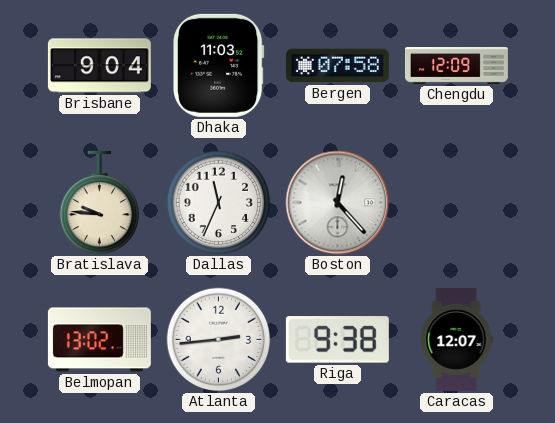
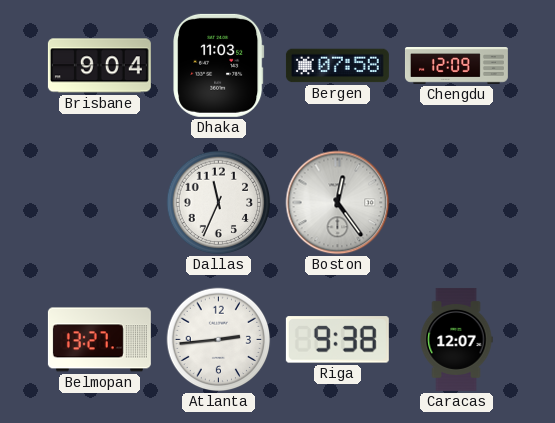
Bratislava: 9:46 -> none (100, 203)
Boston: 12:23 -> 12:24 (338, 203)
Belmopan: 13:02 -> 13:27 (99, 340)
